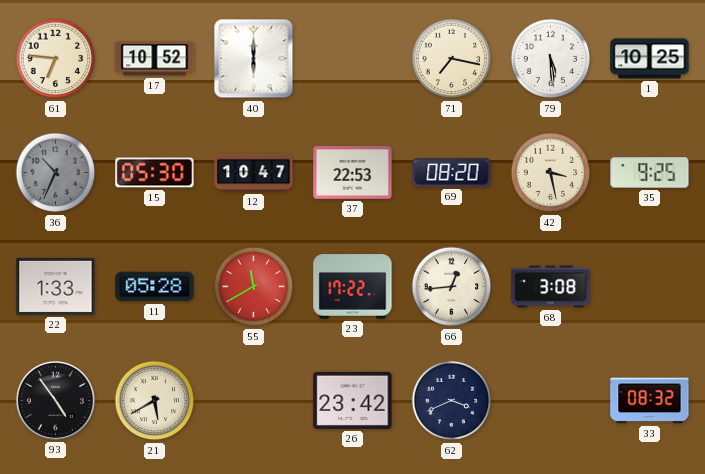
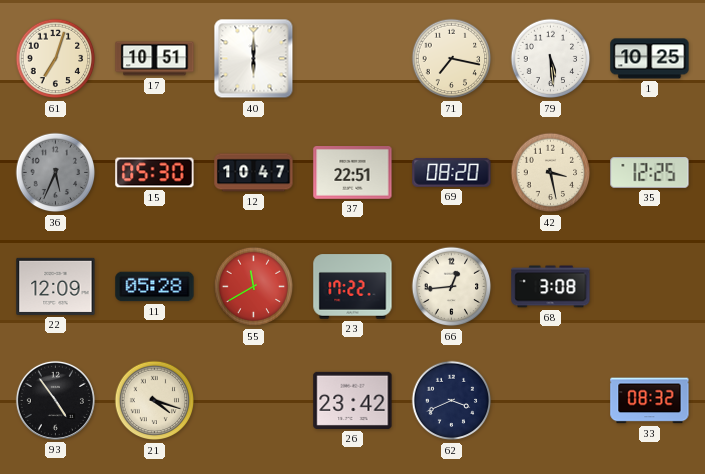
61: 6:46 -> 7:03 (56, 59)
17: 10:52 -> 10:51 (155, 59)
36: 10:34 -> 5:34 (56, 173)
37: 22:53 -> 22:51 (353, 173)
35: 9:25 -> 12:25 (650, 173)
22: 1:33 -> 12:09 (56, 286)
21: 5:40 -> 4:18 (155, 401)
